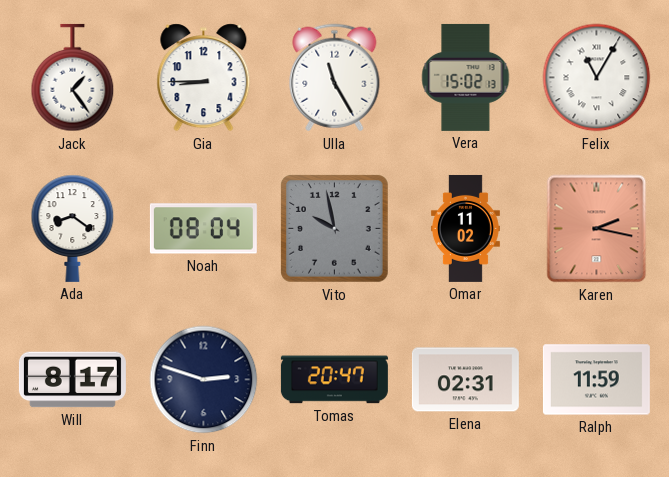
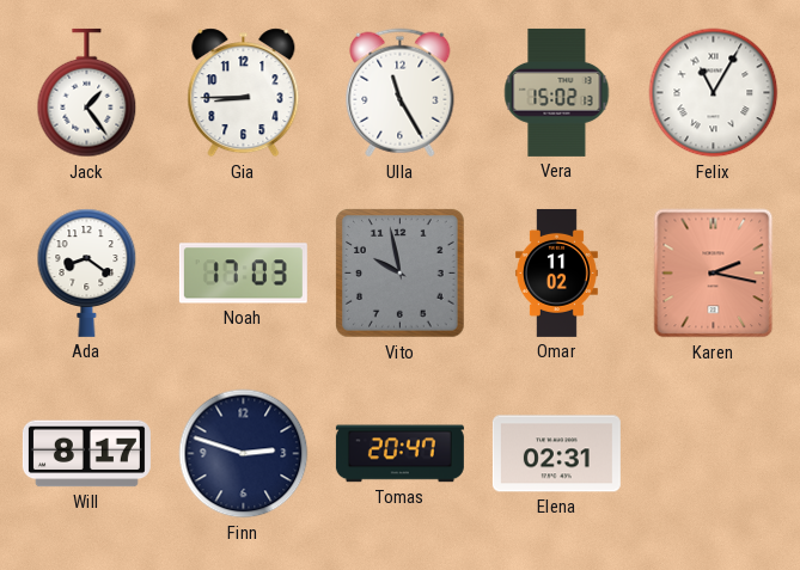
Noah: 08:04 -> 17:03 (243, 274)
Ralph: 11:59 -> none (596, 380)
